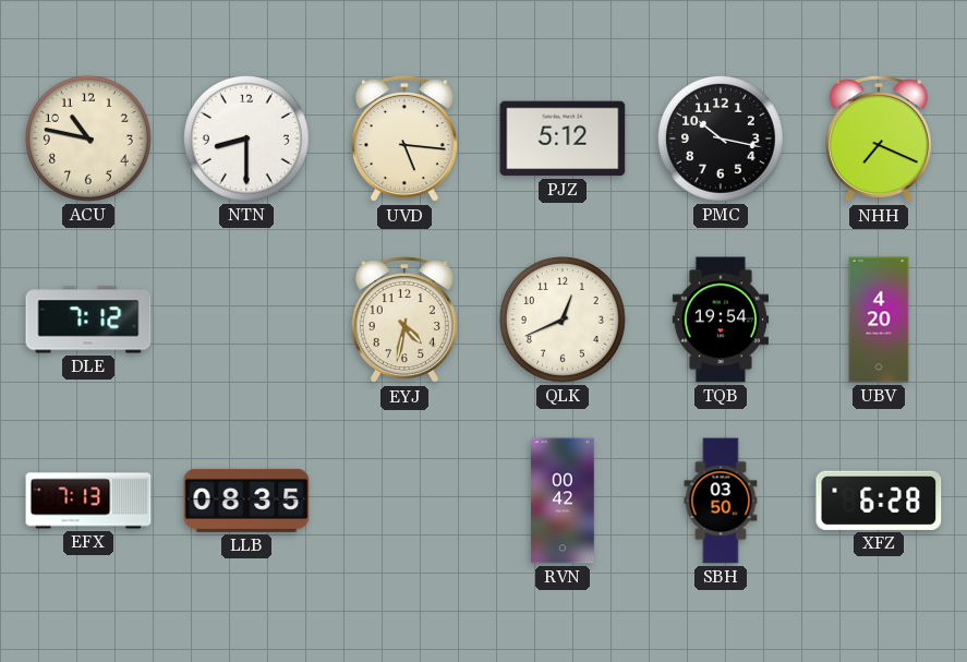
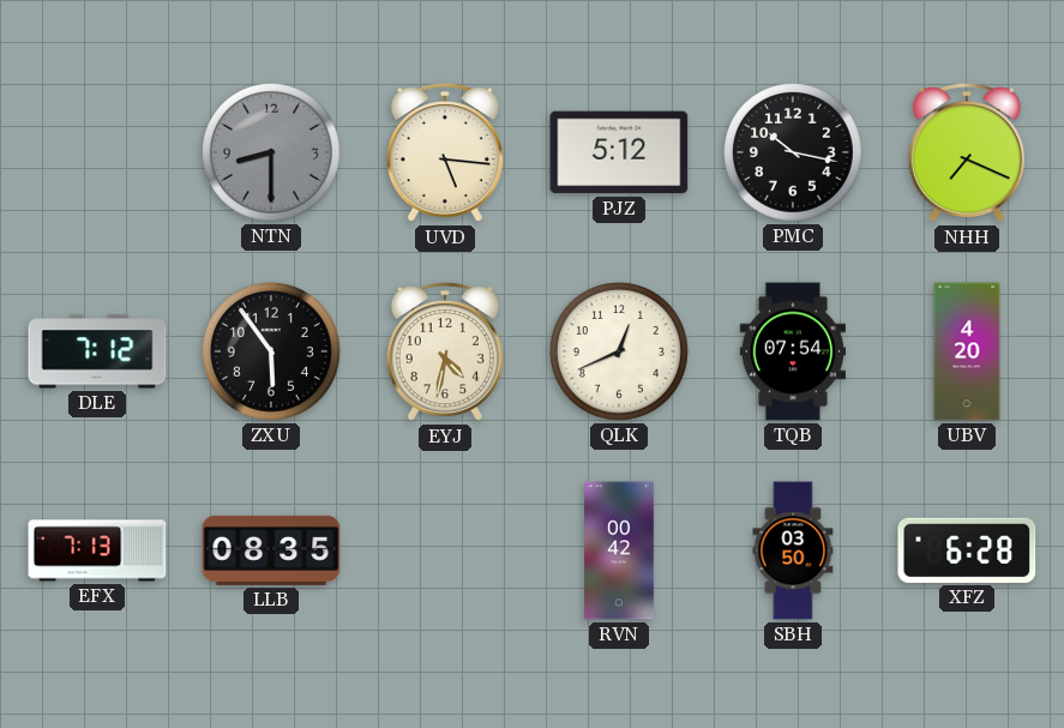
ACU: 10:47 -> none (88, 139)
NTN dial: white -> grey (271, 152)
ZXU: none -> 5:54 (271, 351)
TQB: 19:54 -> 07:54 (792, 351)
